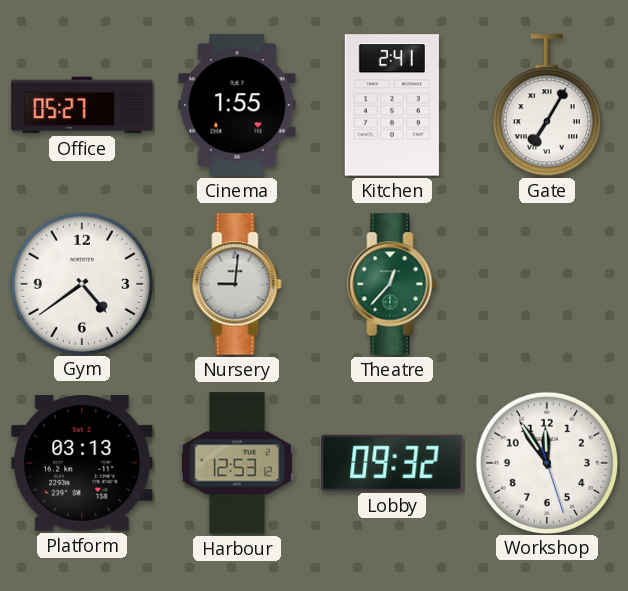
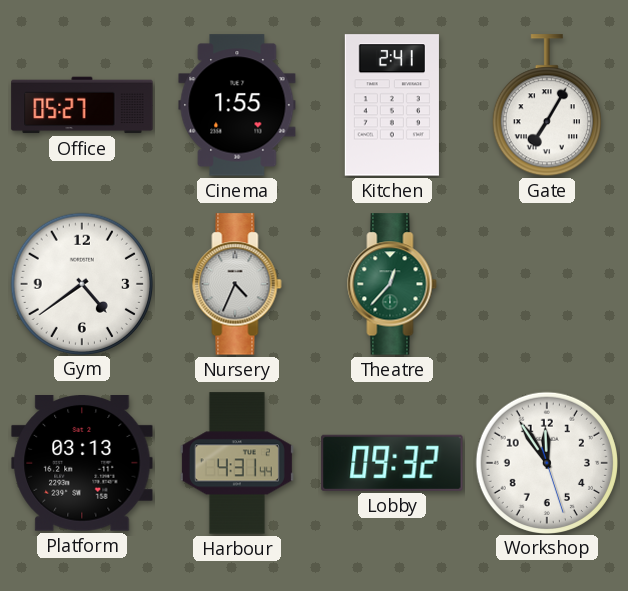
Nursery: 9:01 -> 4:34 (237, 284)
Harbour: 12:53 -> 4:31 (237, 463)
